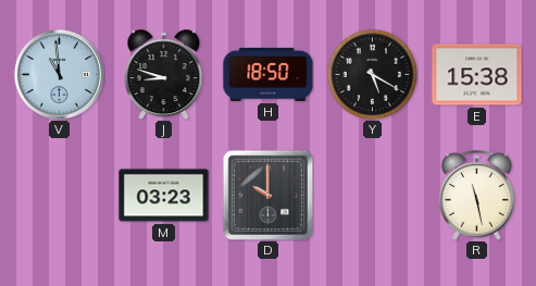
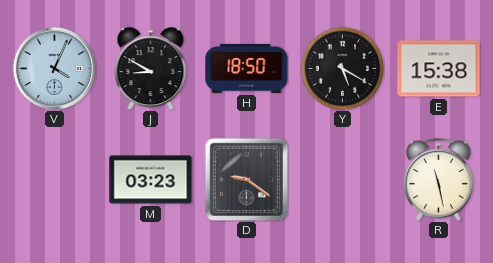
V: 10:59 -> 4:04 (54, 68)
J: 8:48 -> 8:50 (151, 68)
D: 10:00 -> 9:21 (246, 179)
